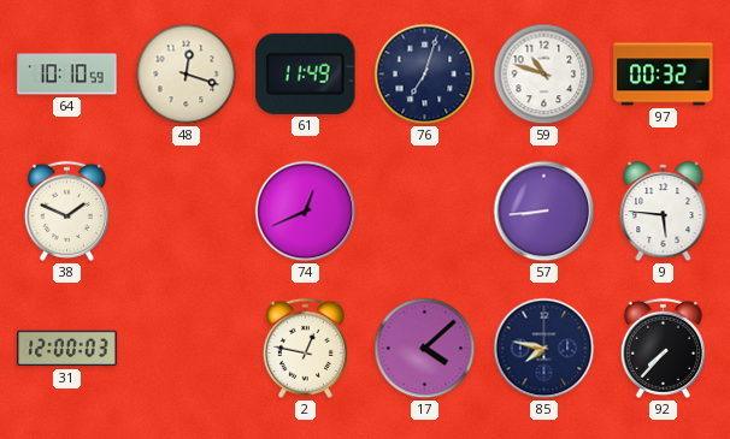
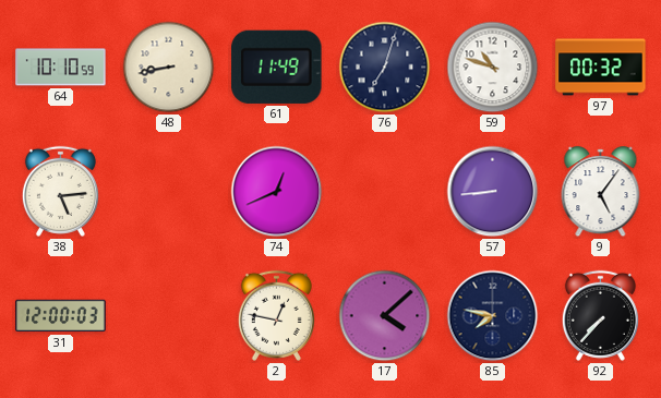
48: 12:18 -> 8:43 (169, 68)
38: 1:49 -> 5:14 (60, 191)
9: 5:46 -> 5:06 (601, 192)
